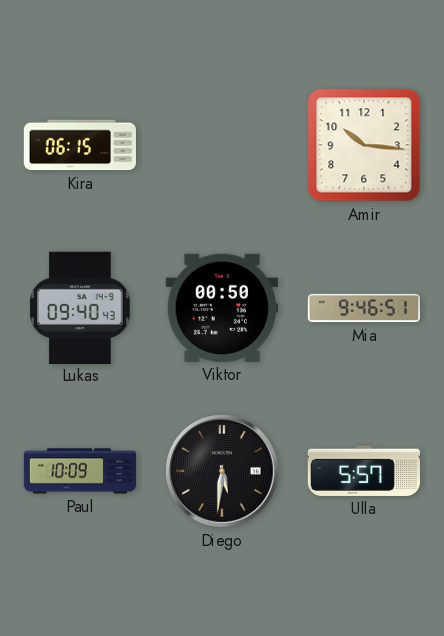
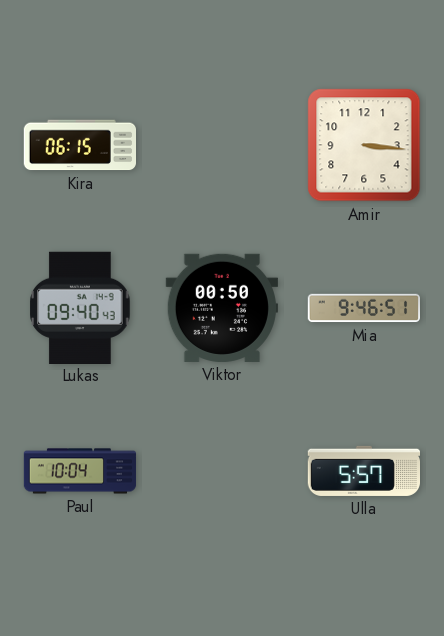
Amir: 10:16 -> 3:16 (364, 145)
Paul: 10:09 -> 10:04 (80, 471)
Diego: 5:31 -> none (223, 472)
